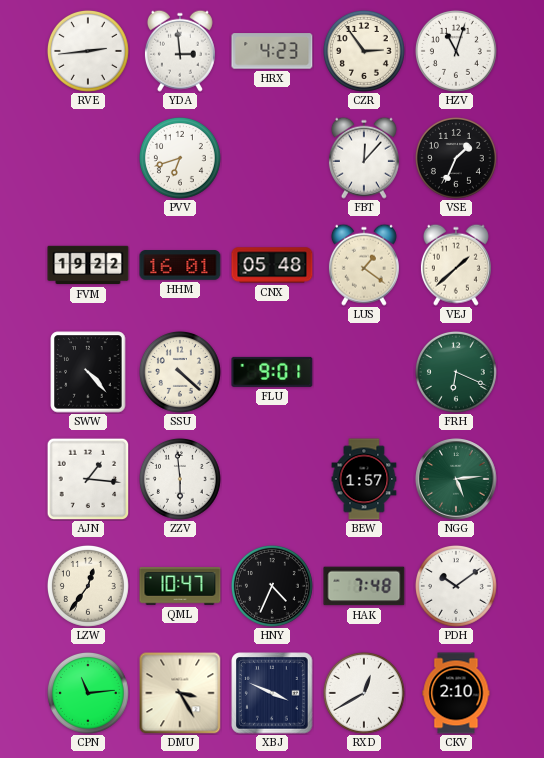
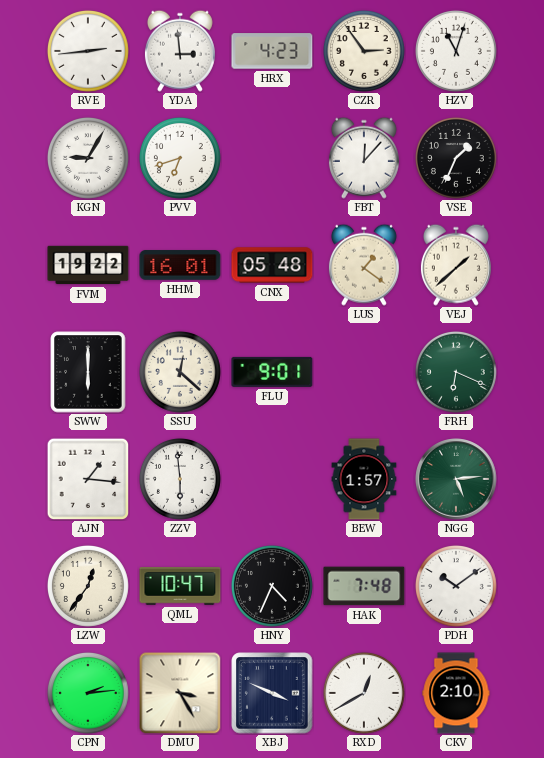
KGN: none -> 9:05 (88, 158)
SWW: 4:23 -> 6:00 (88, 372)
SSU: 4:22 -> 12:22 (180, 372)
CPN: 11:14 -> 2:14 (88, 693)
